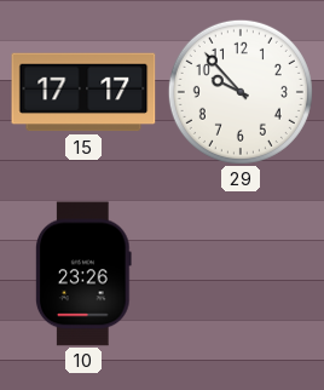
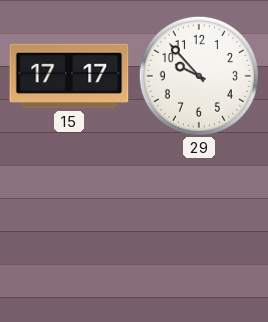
10: 23:26 -> none (83, 274)
